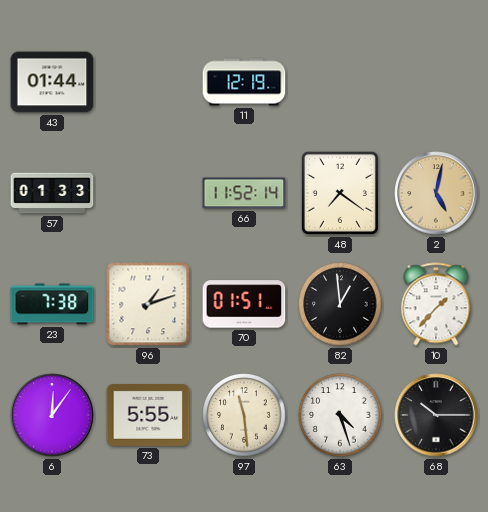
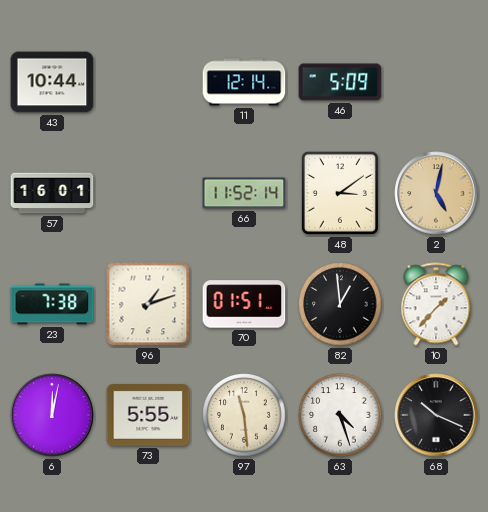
43: 01:44 -> 10:44 (52, 82)
11: 12:19 -> 12:14 (244, 82)
46: none -> 5:09 (340, 82)
57: 01:33 -> 16:01 (52, 193)
48: 7:21 -> 3:09 (340, 193)
6: 12:06 -> 12:02 (52, 415)
68: 10:15 -> 10:19 (436, 415)
